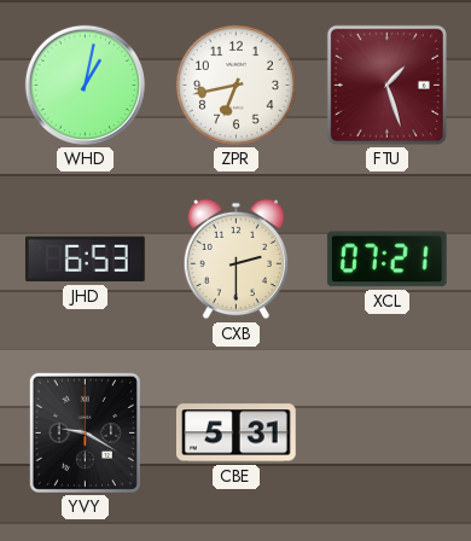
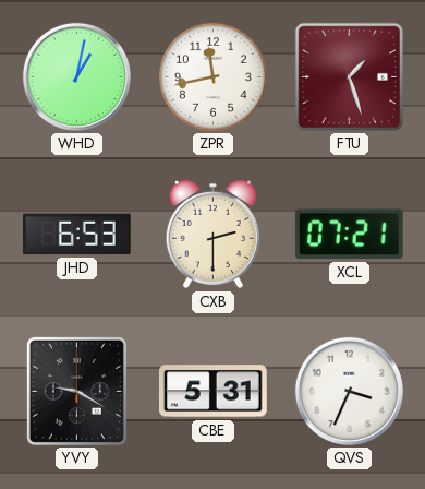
ZPR: 6:43 -> 11:43 (212, 76)
QVS: none -> 3:34 (349, 391)
